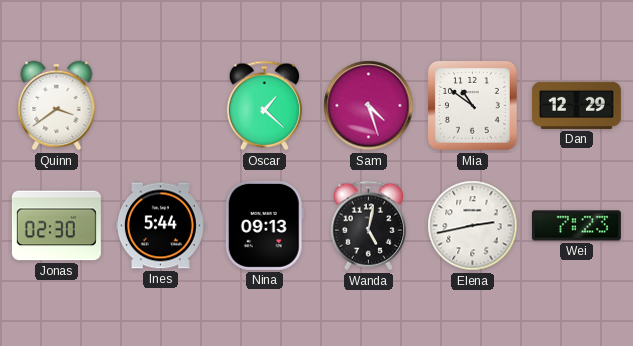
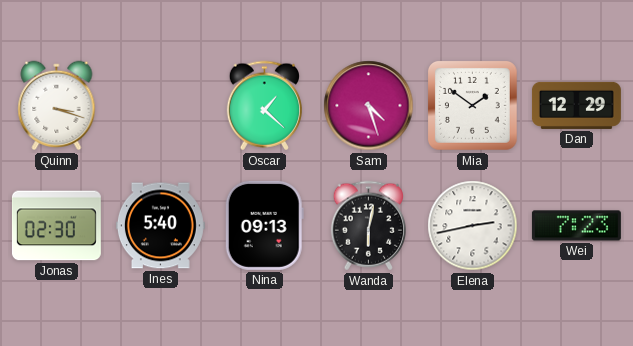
Quinn: 3:39 -> 3:18 (57, 106)
Mia: 10:51 -> 1:51 (473, 106)
Ines: 5:44 -> 5:40 (160, 226)
Wanda: 5:02 -> 6:02 (368, 226)
